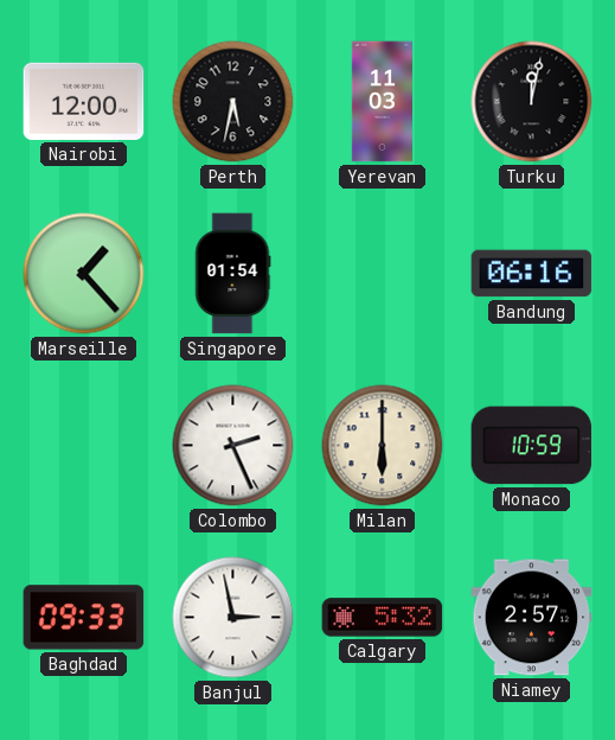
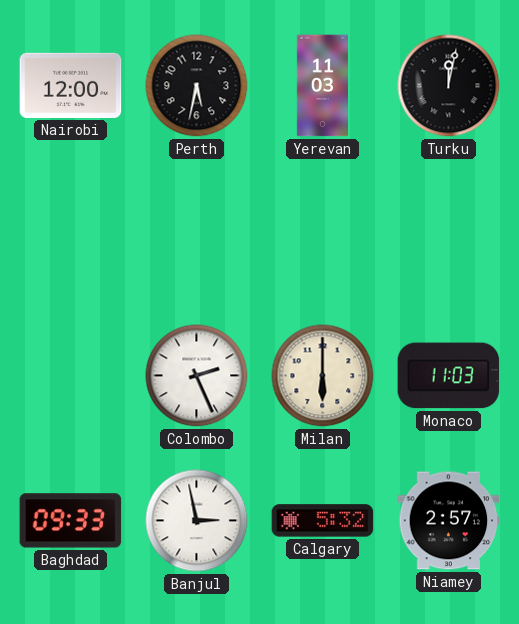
Marseille: 1:23 -> none (84, 274)
Singapore: 01:54 -> none (232, 274)
Bandung: 06:16 -> none (532, 274)
Monaco: 10:59 -> 11:03 (449, 376)
